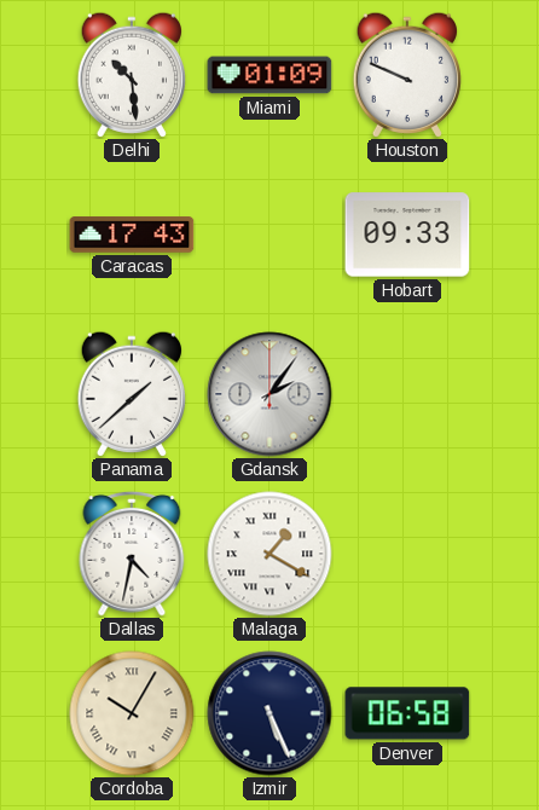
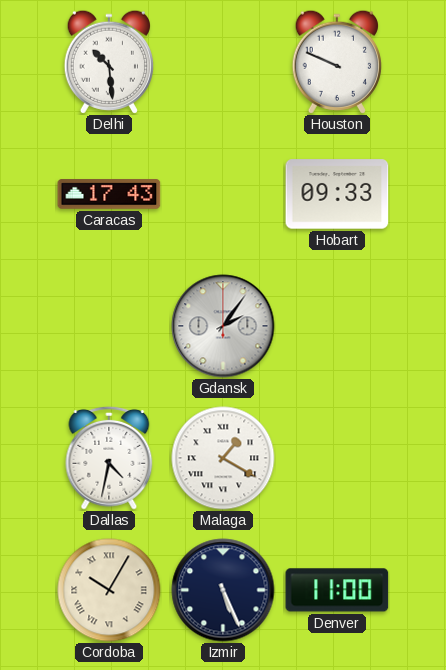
Miami: 01:09 -> none (269, 75)
Panama: 1:38 -> none (131, 394)
Denver: 06:58 -> 11:00 (337, 590)
